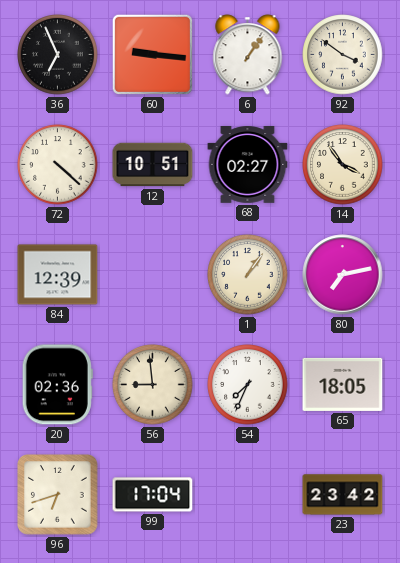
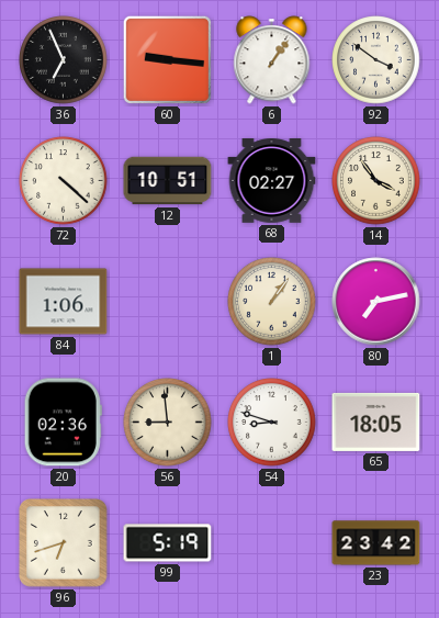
84: 12:39 -> 1:06 (64, 302)
54: 7:34 -> 8:48 (272, 423)
99: 17:04 -> 5:19 (168, 543)
